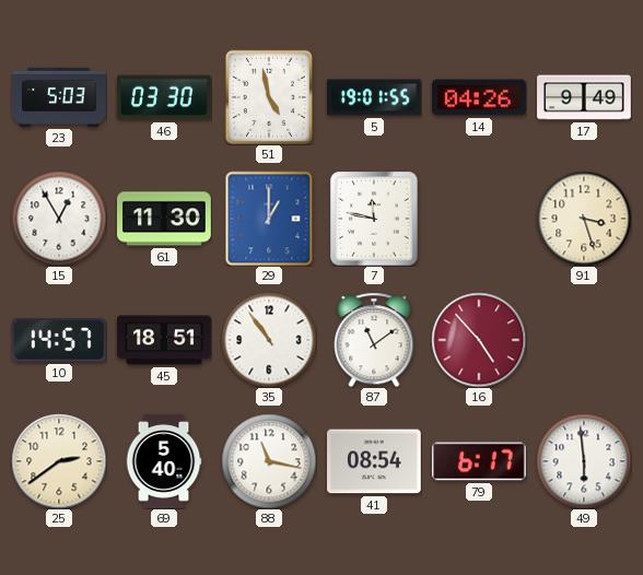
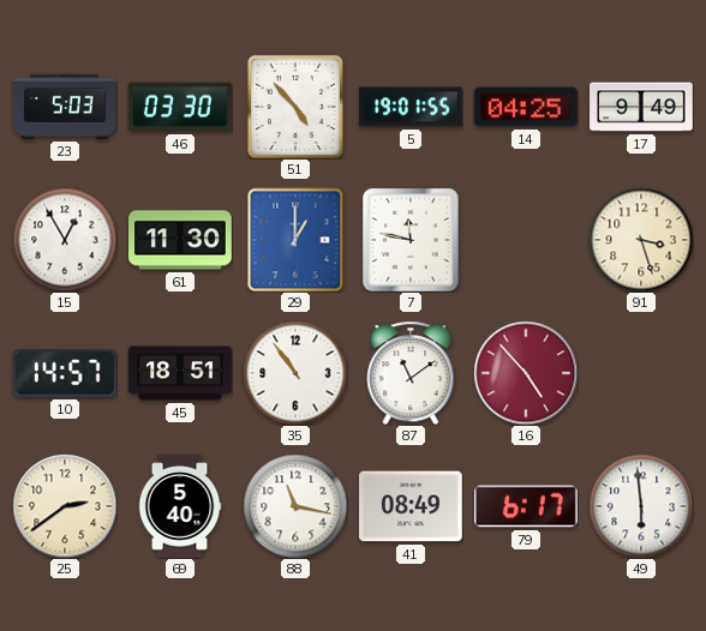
51: 4:58 -> 4:53 (295, 107)
14: 04:26 -> 04:25 (527, 107)
41: 08:54 -> 08:49 (412, 506)
